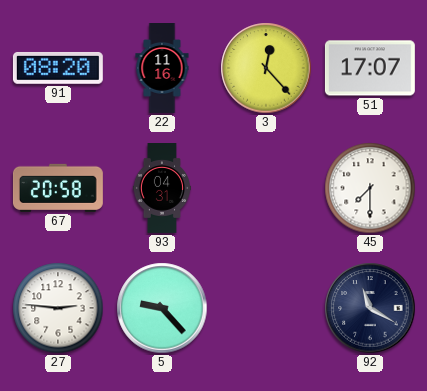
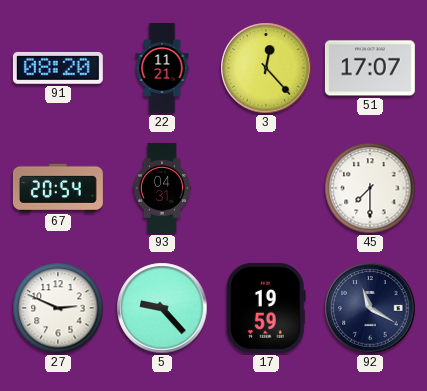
22: 11:16 -> 11:21 (162, 69)
67: 20:58 -> 20:54 (58, 188)
27: 2:46 -> 2:49 (58, 308)
17: none -> 19:59 (266, 308)
